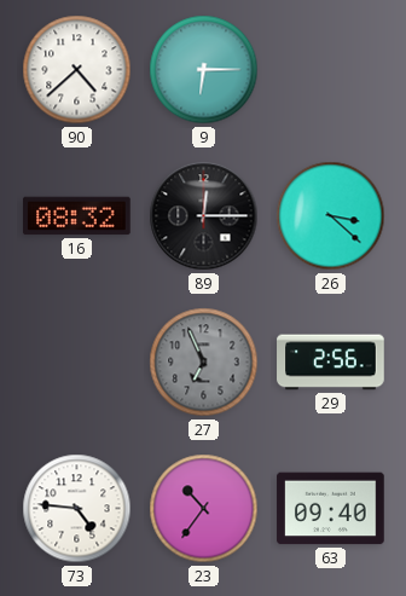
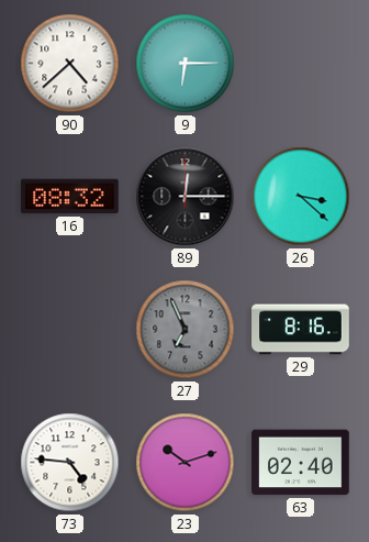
29: 2:56 -> 8:16 (301, 330)
23: 10:36 -> 10:12 (186, 463)
63: 09:40 -> 02:40 (301, 463)
